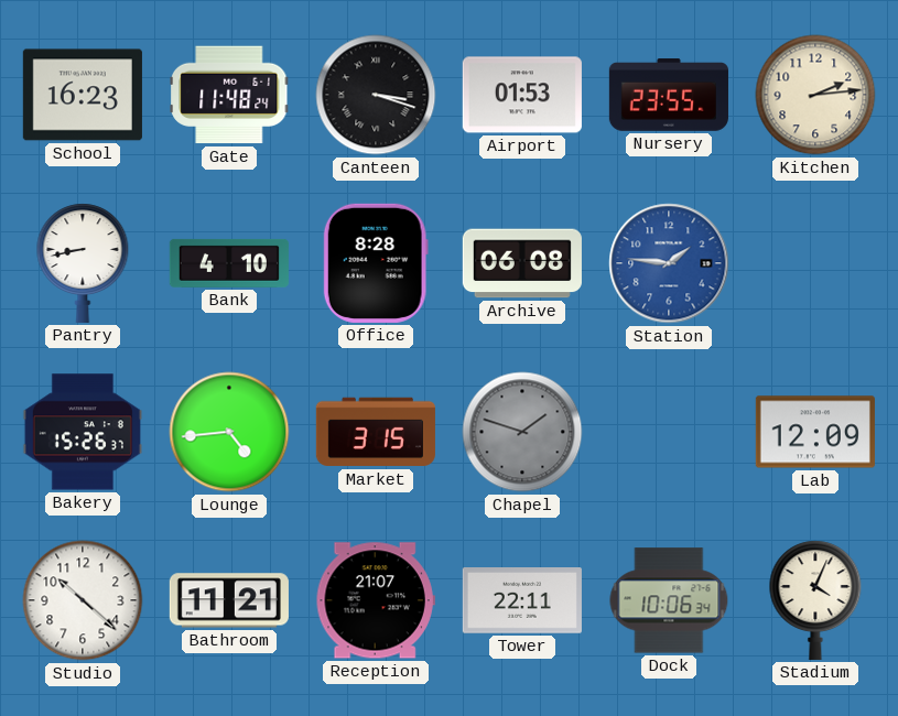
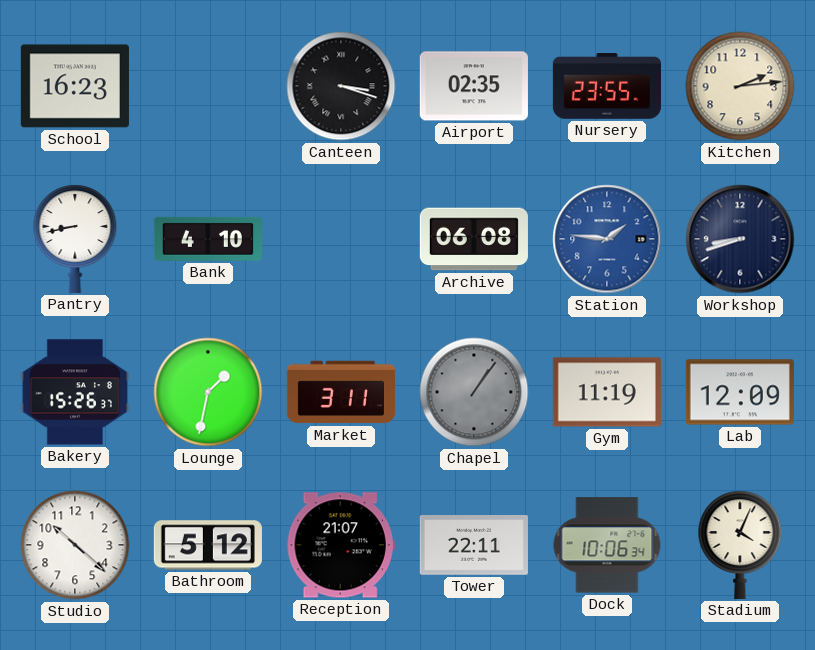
Gate: 11:48 -> none (230, 95)
Airport: 01:53 -> 02:35 (474, 86)
Office: 8:28 -> none (376, 263)
Workshop: none -> 8:42 (740, 239)
Lounge: 4:44 -> 1:32 (208, 392)
Market: 3:15 -> 3:11 (341, 392)
Chapel: 1:48 -> 1:06 (474, 392)
Gym: none -> 11:19 (607, 392)
Bathroom: 11:21 -> 5:12 (208, 545)
